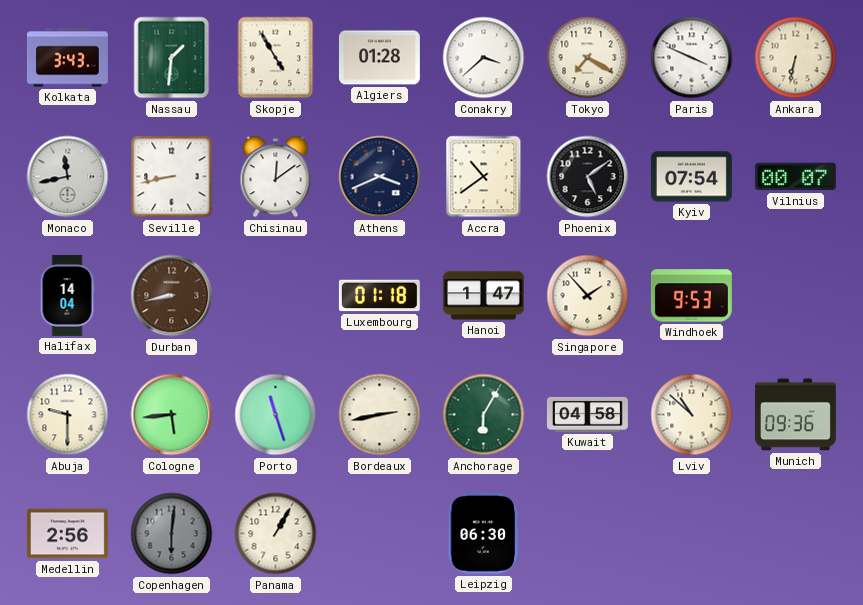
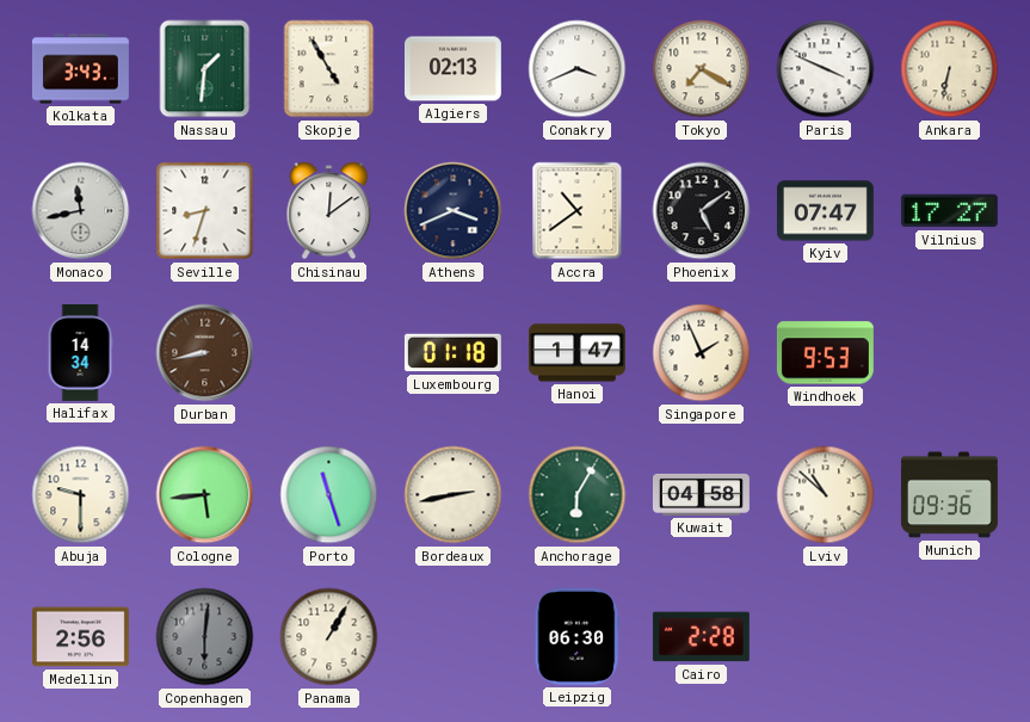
Algiers: 01:28 -> 02:13 (452, 69)
Conakry: 3:38 -> 3:41 (578, 69)
Seville: 8:43 -> 8:33 (205, 211)
Kyiv: 07:54 -> 07:47 (825, 211)
Vilnius: 00:07 -> 17:27 (949, 211)
Halifax: 14:04 -> 14:34 (80, 352)
Singapore: 1:53 -> 1:56 (702, 353)
Cairo: none -> 2:28 (701, 637)
